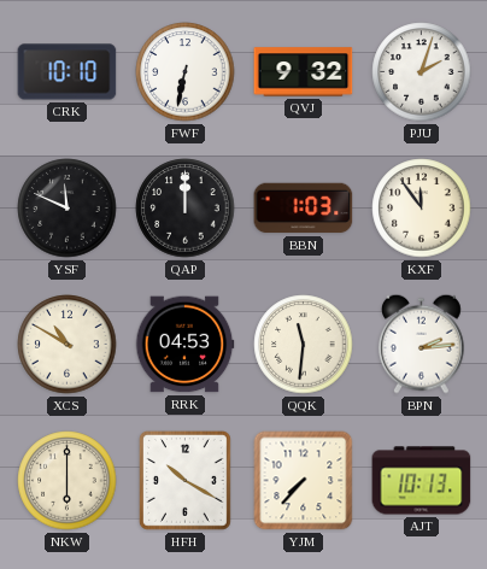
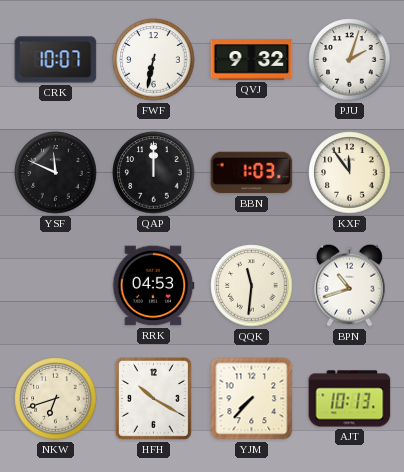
CRK: 10:10 -> 10:07 (56, 60)
XCS: 10:50 -> none (68, 345)
BPN: 2:14 -> 10:42 (349, 285)
NKW: 6:00 -> 6:42 (56, 399)
